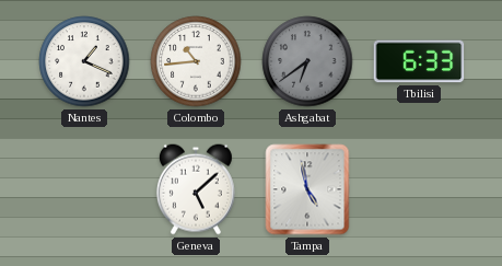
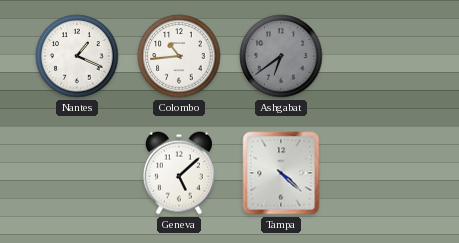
Tbilisi: 6:33 -> none (419, 61)
Tampa: 4:58 -> 4:22 (281, 173)
